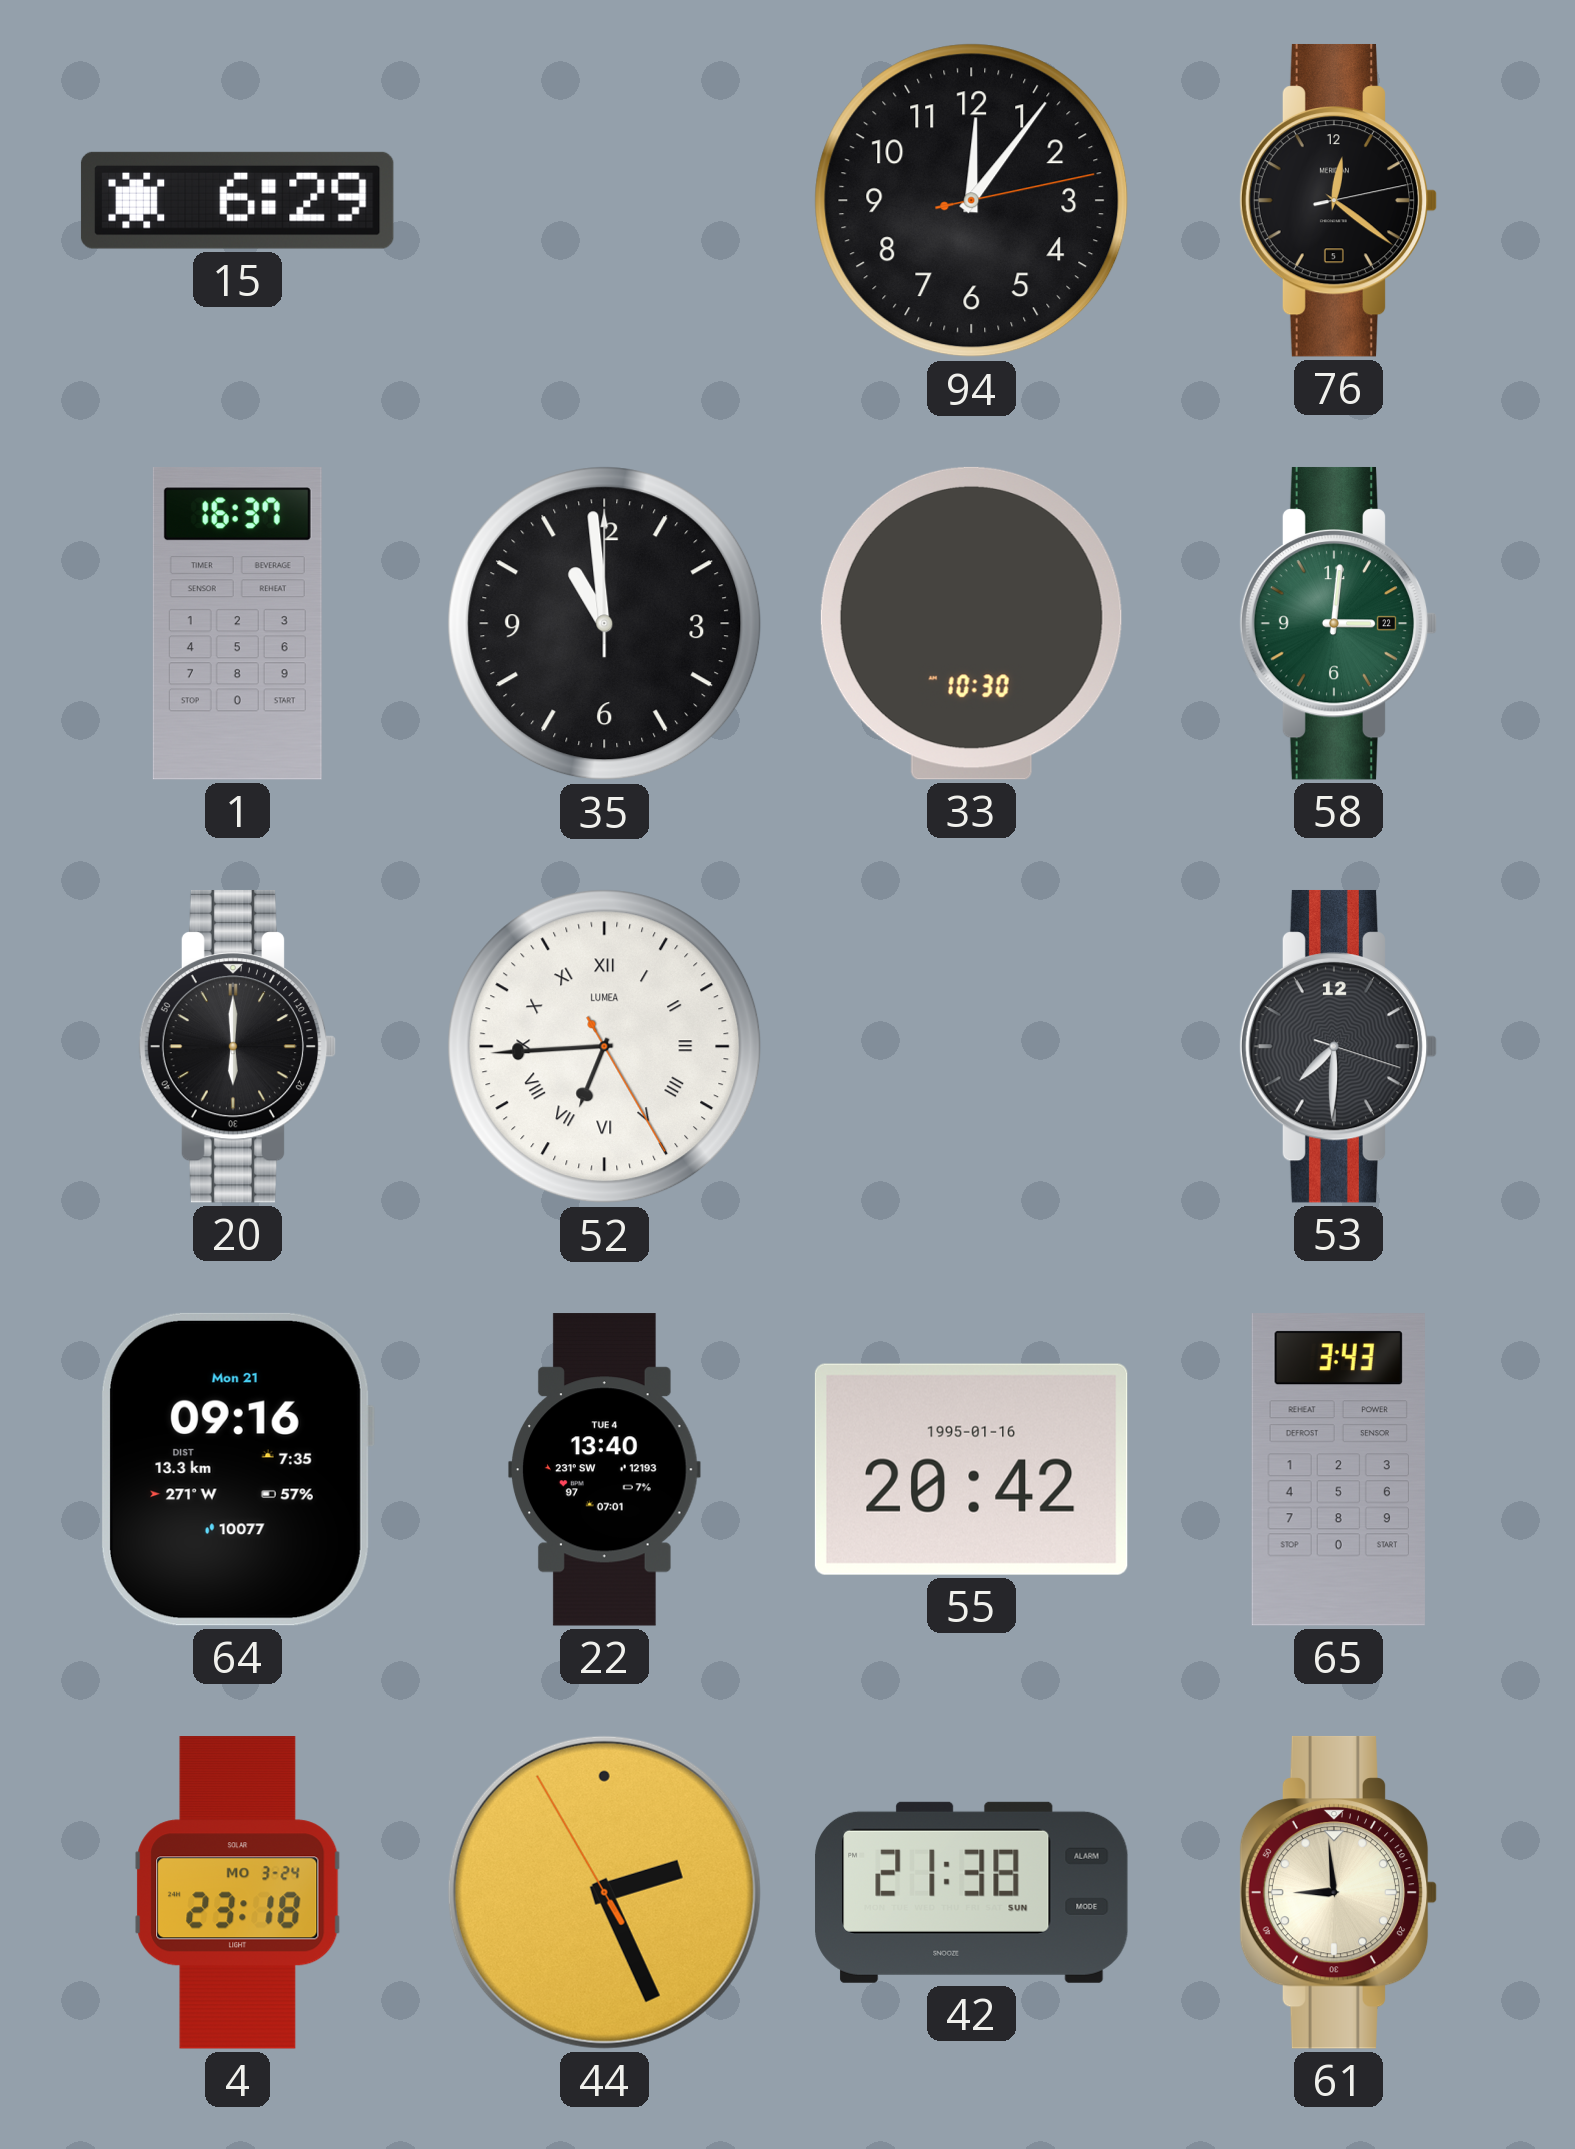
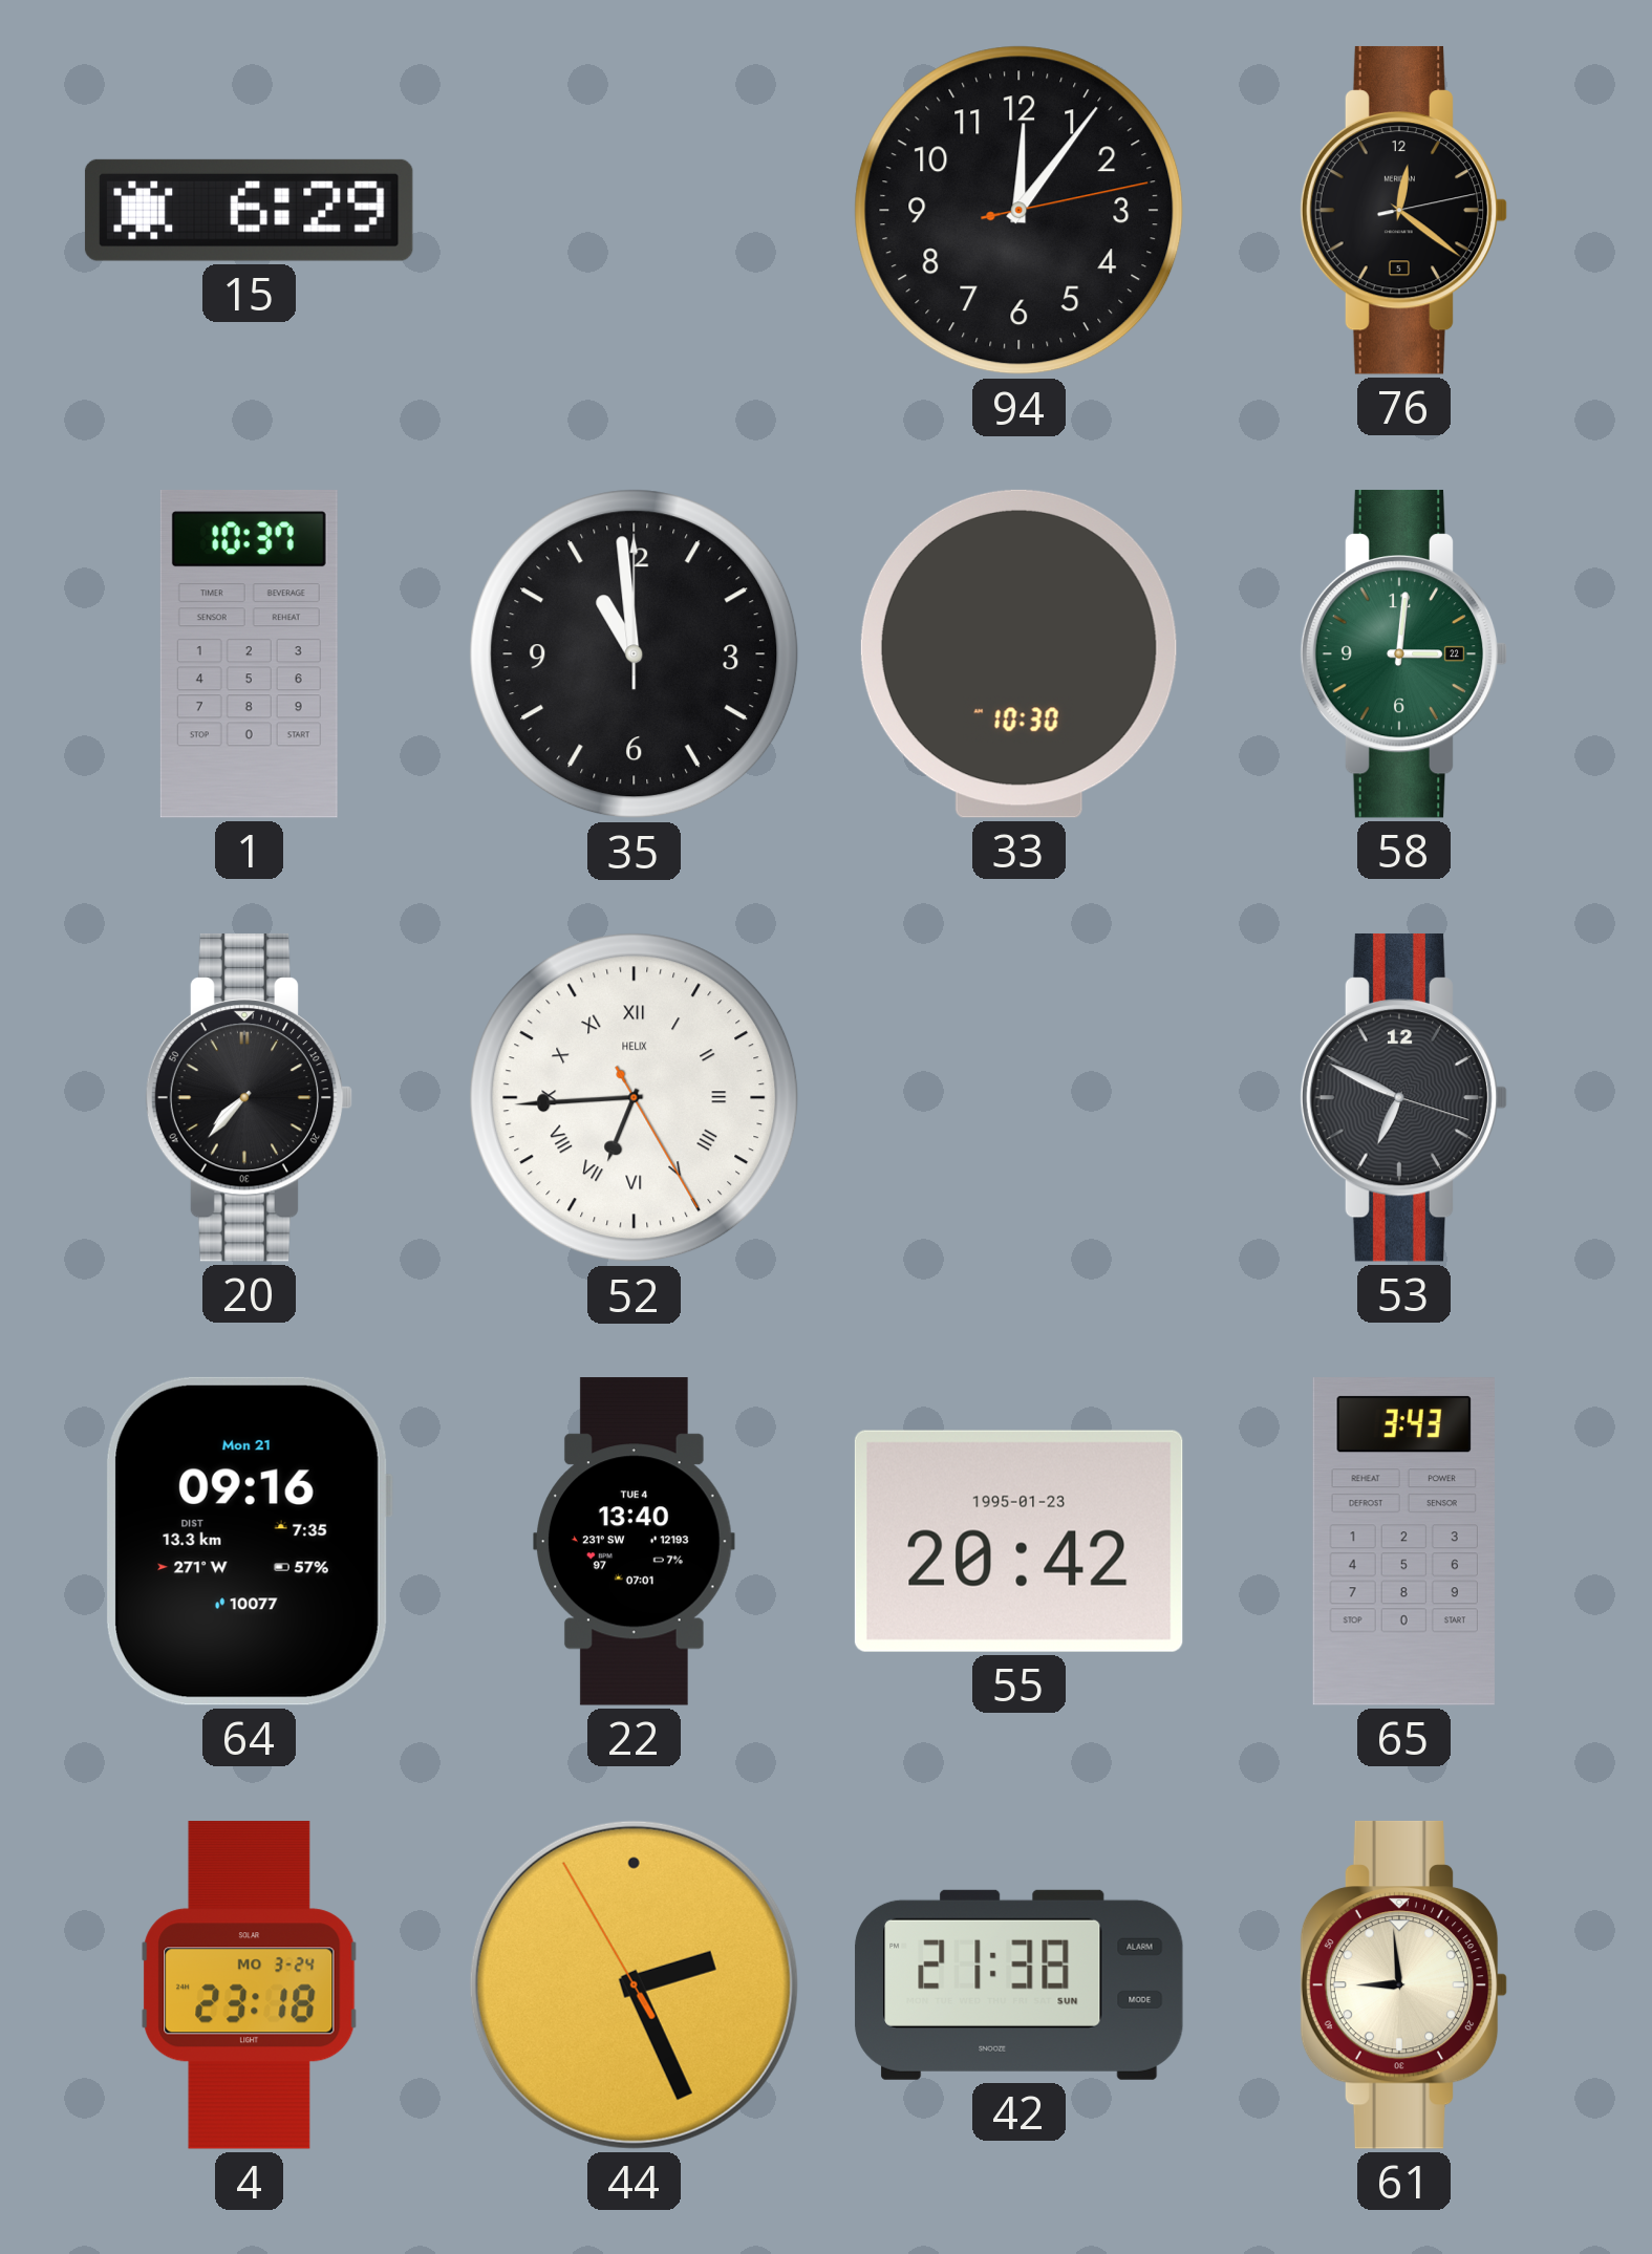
1: 16:37 -> 10:37 (249, 654)
20: 6:00 -> 7:37 (250, 1097)
52 brand: LUMEA -> HELIX (635, 1098)
53: 7:30 -> 6:49 (1404, 1097)
55 date: 1995-01-16 -> 1995-01-23 (1018, 1541)
